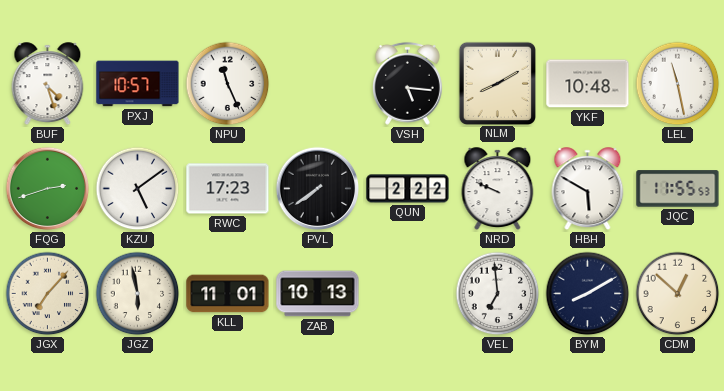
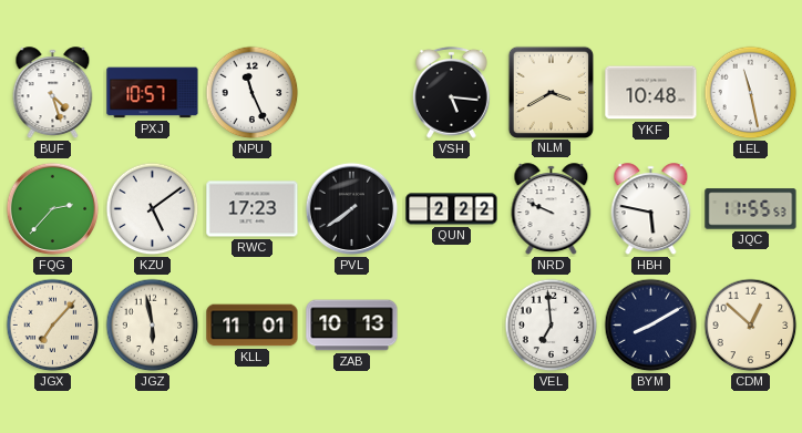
NLM: 8:10 -> 3:40 (551, 92)
FQG: 2:42 -> 2:37 (53, 209)
HBH: 5:50 -> 5:47 (651, 209)
